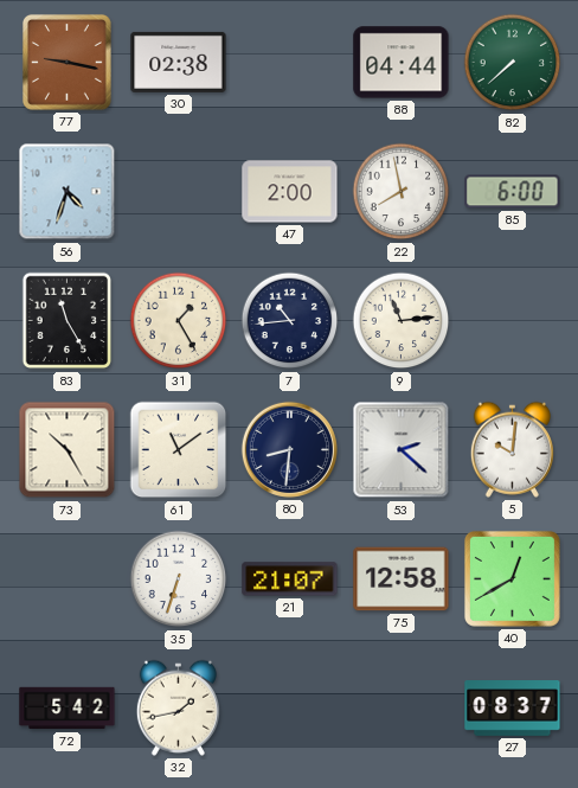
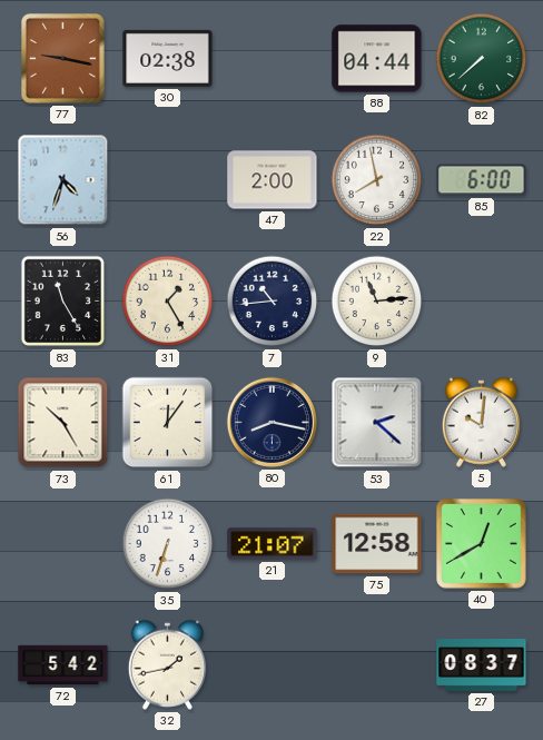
61: 11:09 -> 12:06 (168, 423)
80: 8:31 -> 8:17 (271, 422)
